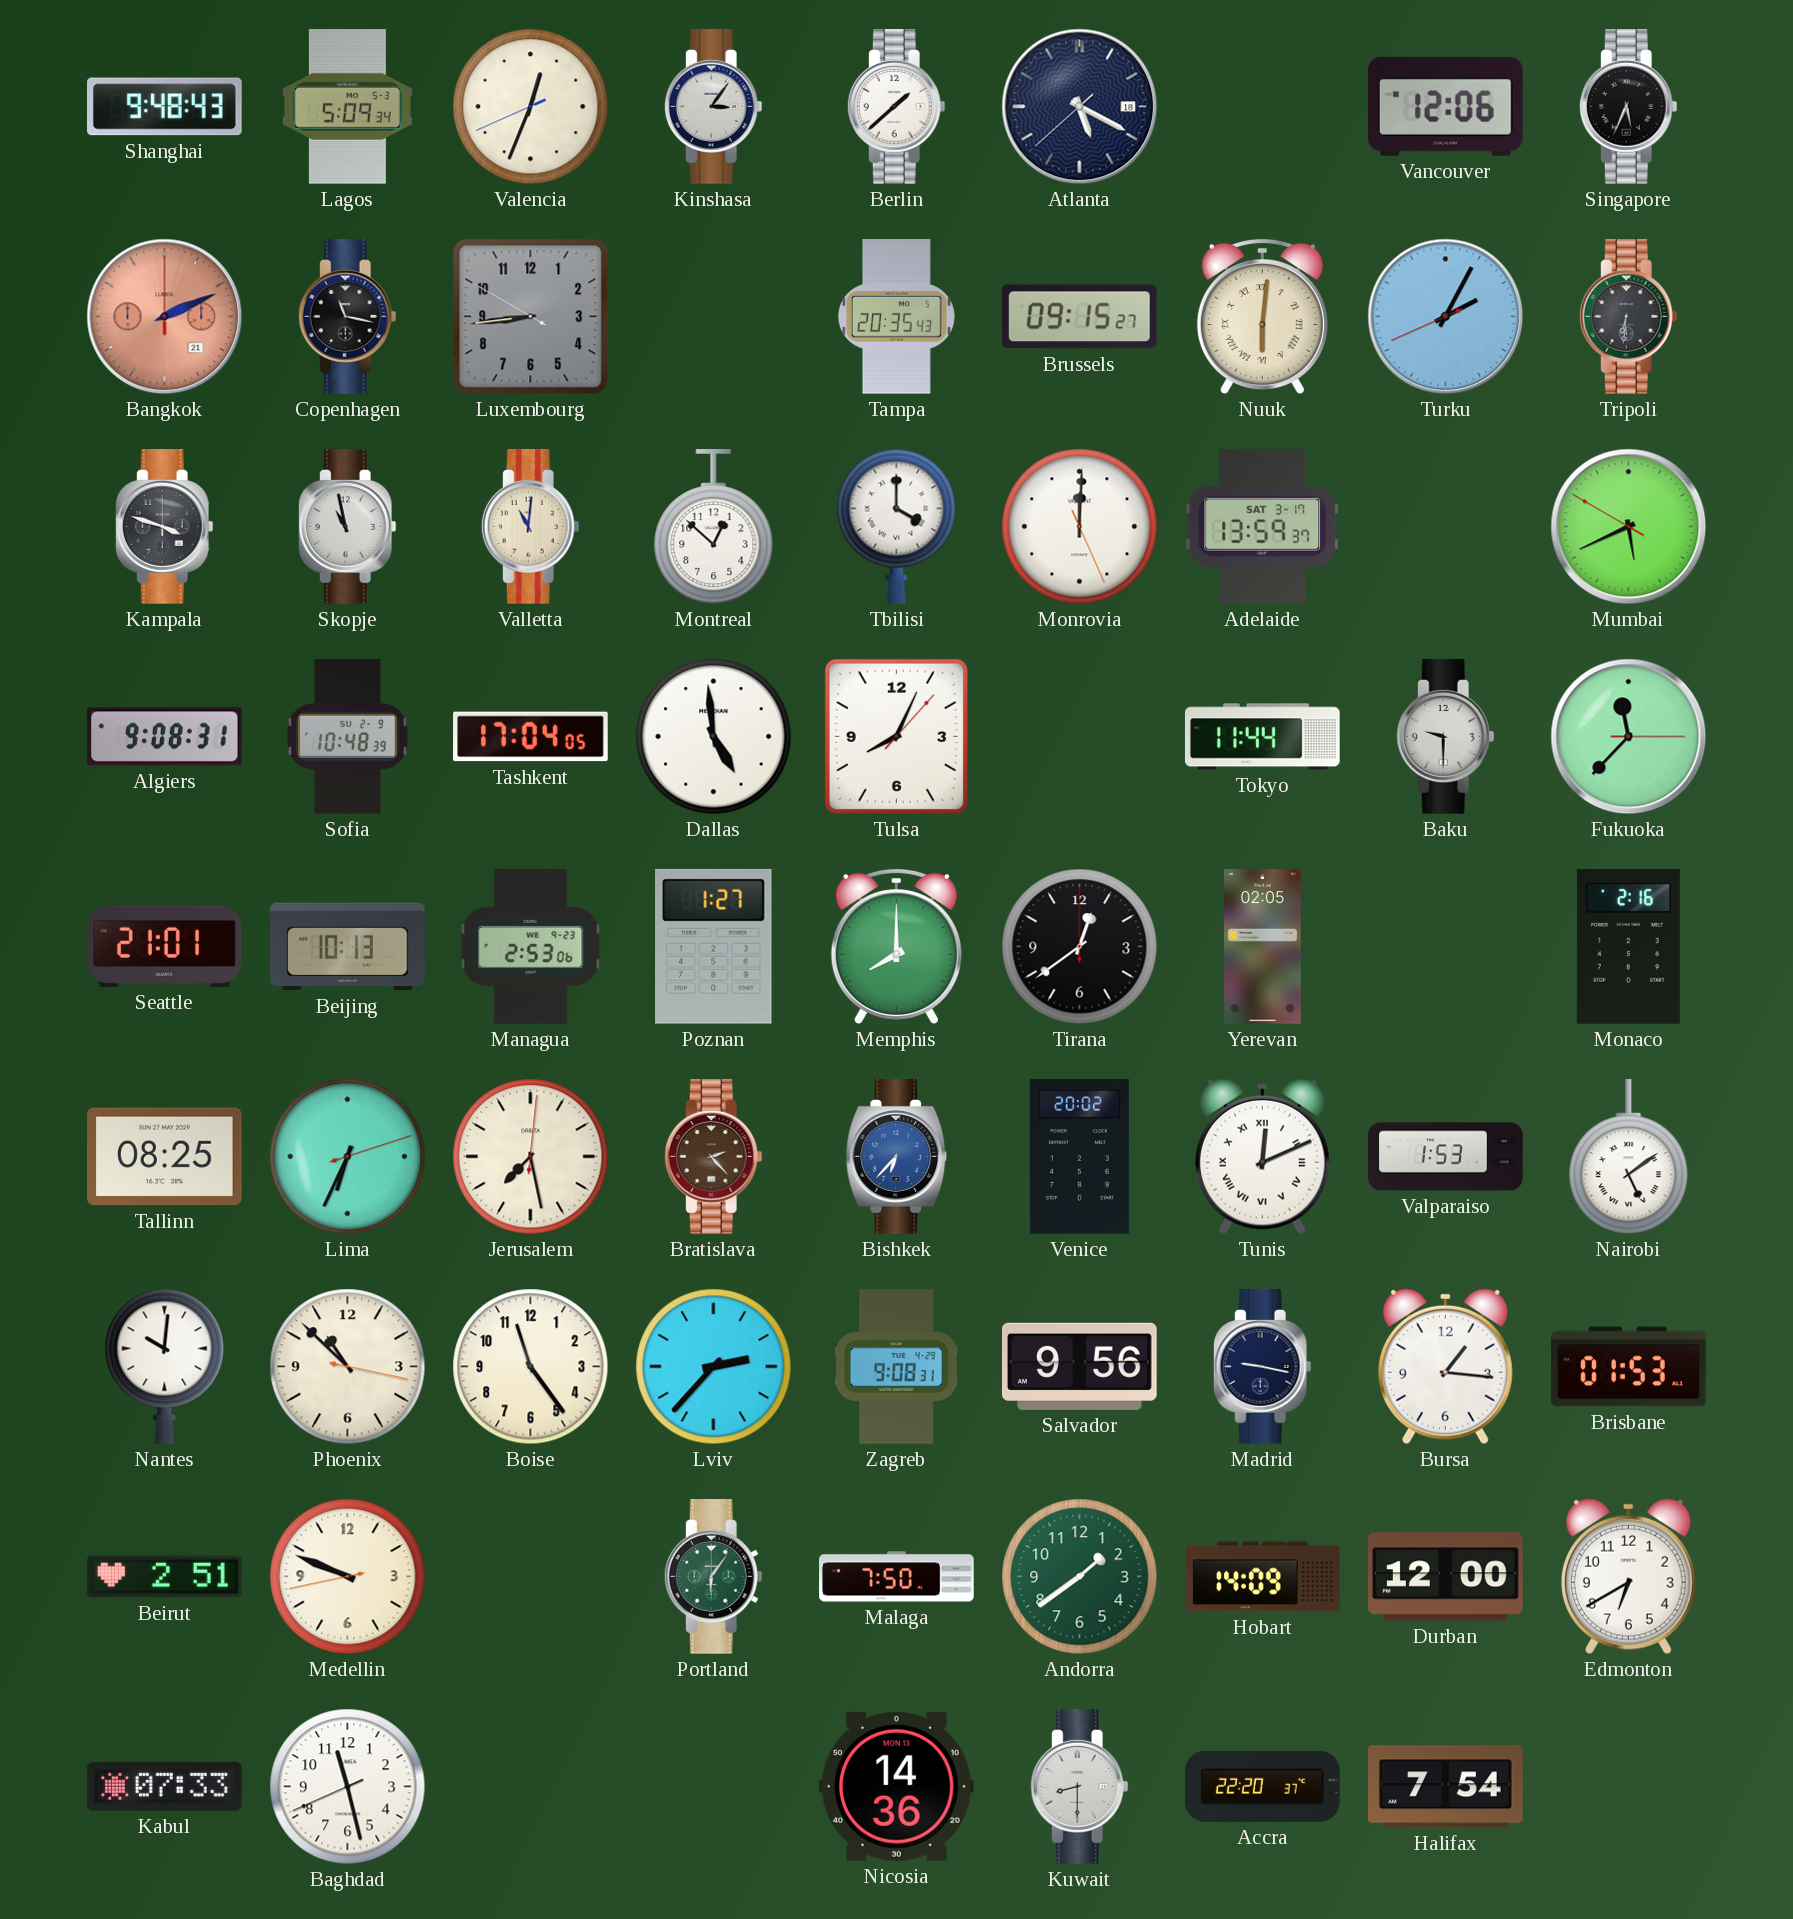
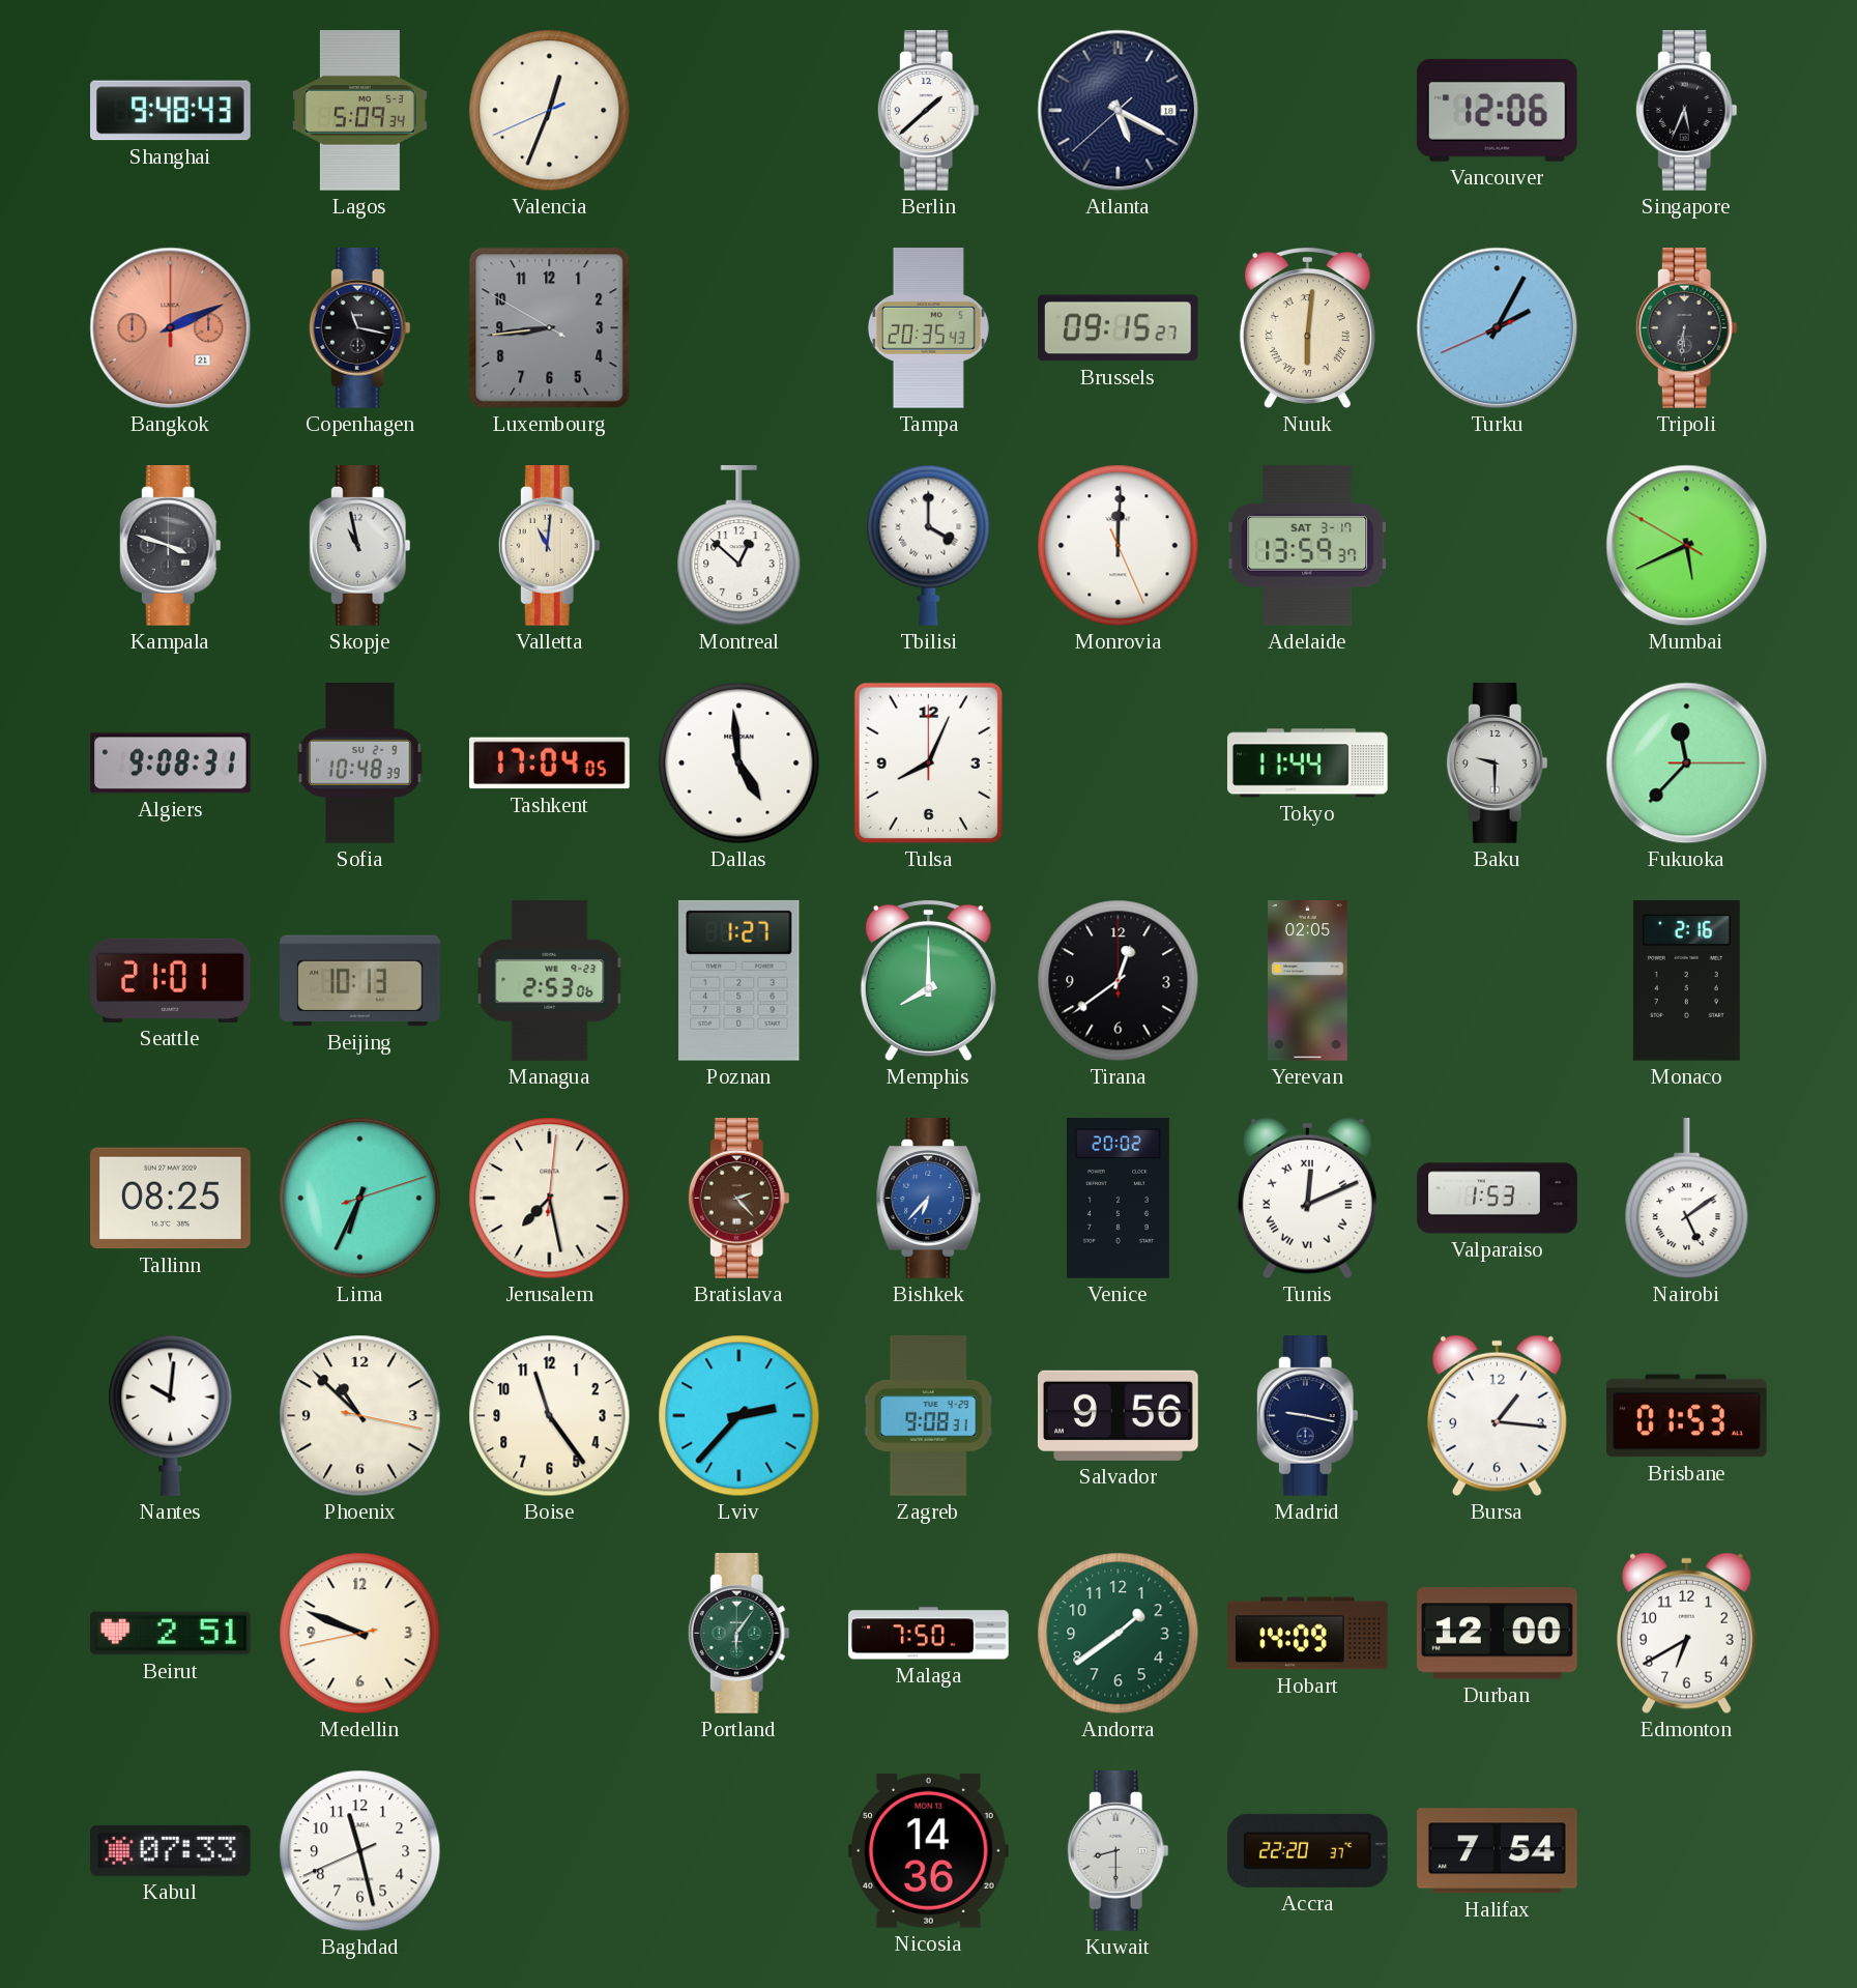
Kinshasa: 3:06 -> none (713, 107)
Tulsa: 8:04:07 -> 8:04:00 (928, 762)
